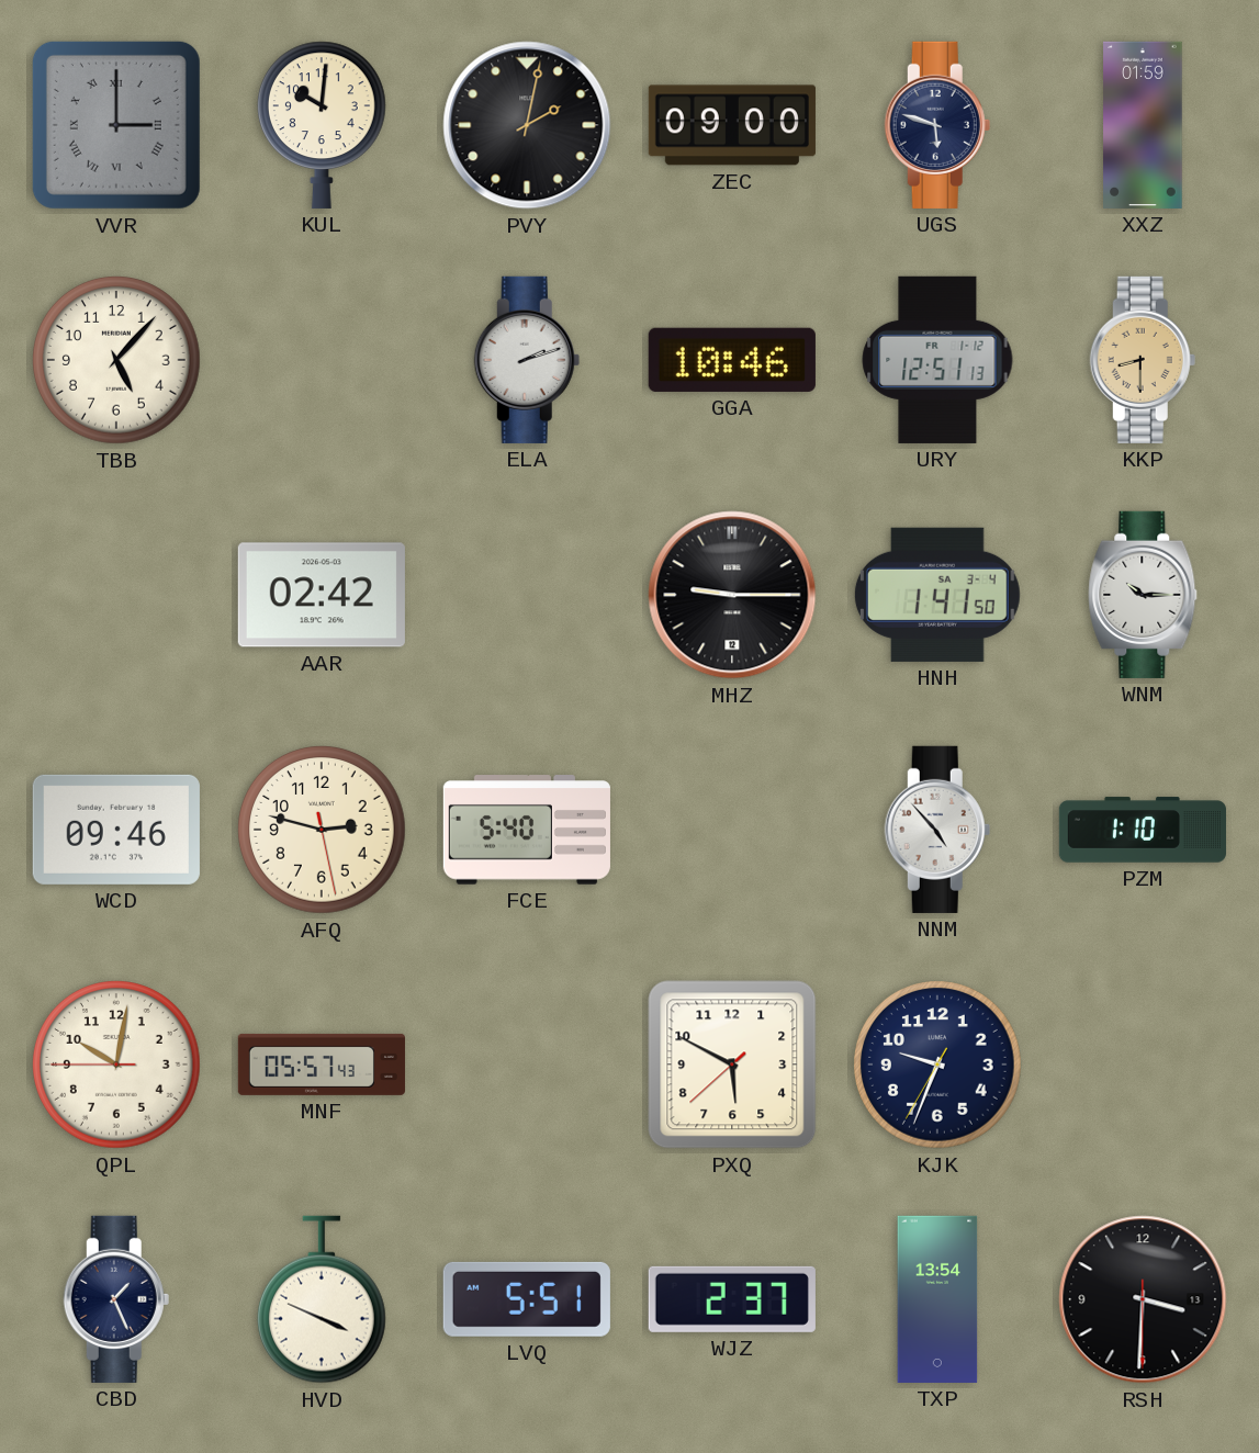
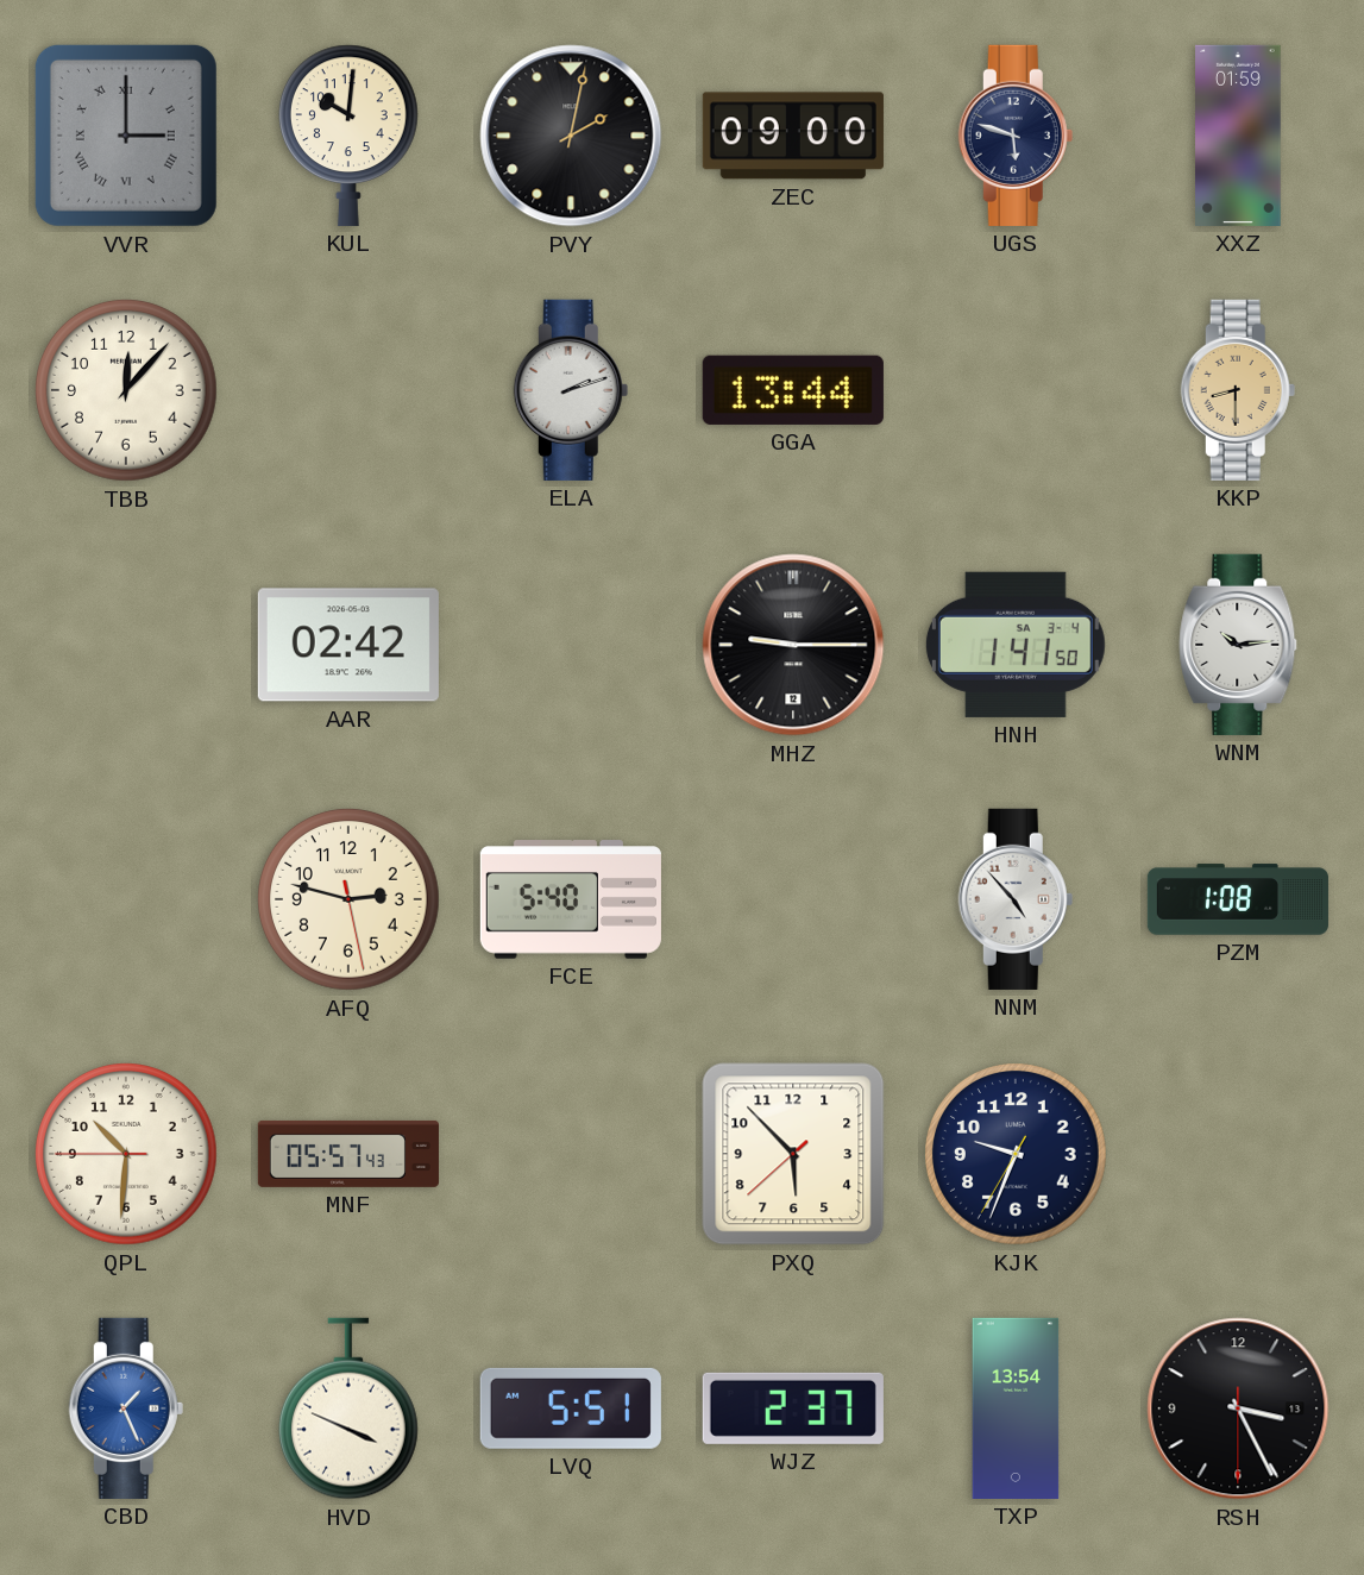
TBB: 5:07 -> 12:07 (127, 391)
GGA: 10:46 -> 13:44 (793, 390)
URY: 12:51 -> none (937, 360)
WNM: 10:15 -> 10:14 (1238, 645)
WCD: 09:46 -> none (116, 830)
PZM: 1:10 -> 1:08 (1238, 899)
QPL: 10:01 -> 10:30 (127, 1155)
PXQ: 5:49 -> 5:52 (793, 1154)
CBD dial: navy -> blue (126, 1408)
RSH: 3:30 -> 3:25 (1238, 1408)
